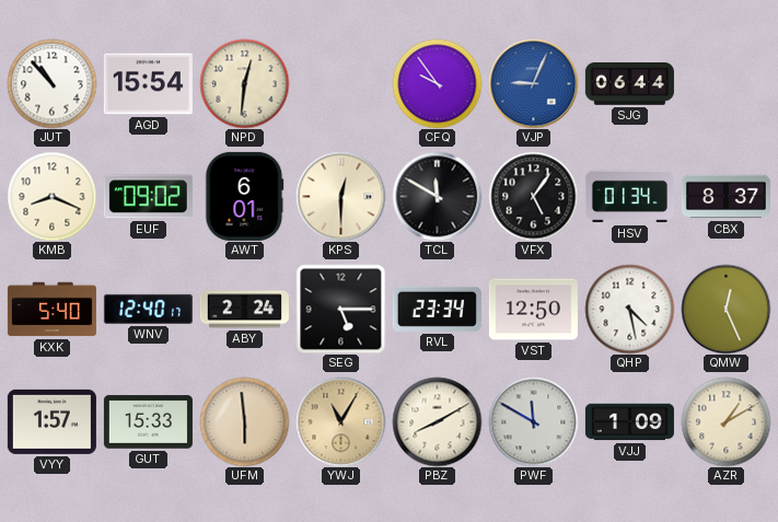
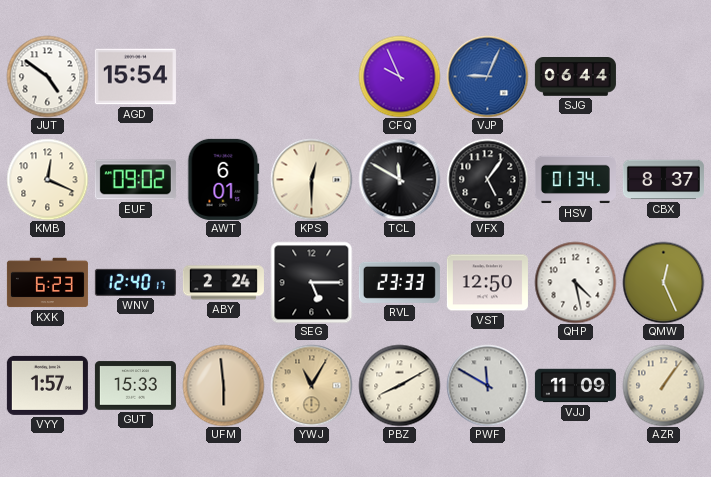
JUT: 10:53 -> 4:51 (47, 76)
NPD: 12:31 -> none (244, 83)
CFQ: 9:54 -> 9:56 (399, 76)
KMB: 8:19 -> 12:19 (47, 179)
KXK: 5:40 -> 6:23 (47, 283)
RVL: 23:34 -> 23:33 (399, 282)
VJJ: 1:09 -> 11:09 (575, 386)
AZR: 1:10 -> 1:06 (663, 385)
